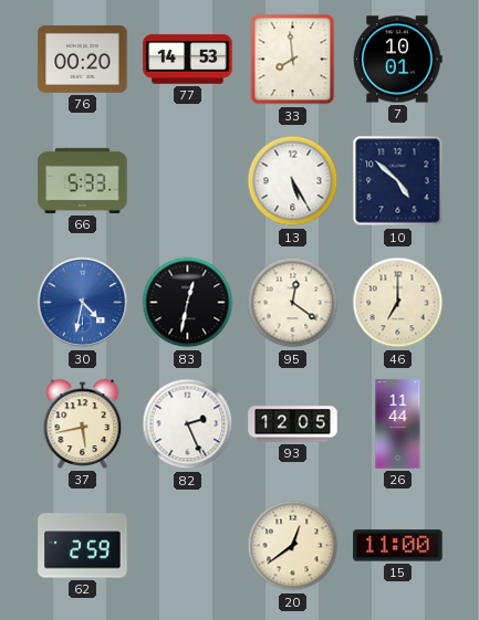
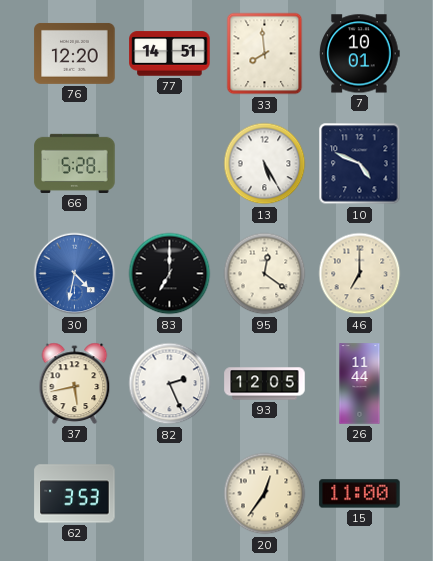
76: 00:20 -> 12:20 (75, 53)
77: 14:53 -> 14:51 (170, 54)
66: 5:33 -> 5:28 (75, 163)
10: 4:52 -> 4:49 (360, 164)
83: 12:32 -> 7:00 (170, 274)
62: 2:59 -> 3:53 (75, 494)
20: 12:39 -> 12:36 (265, 494)
